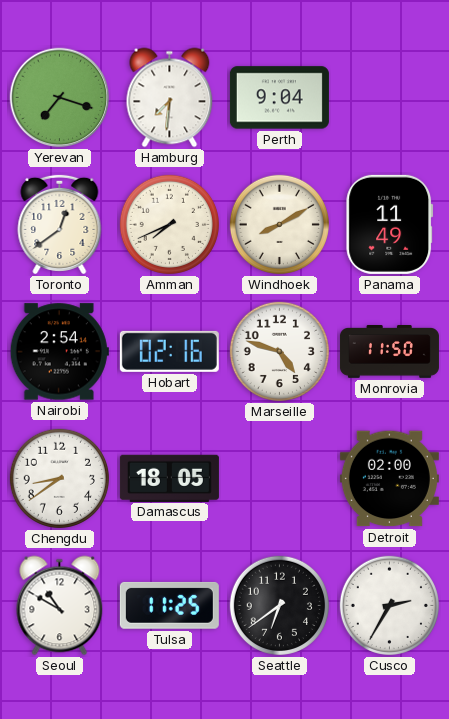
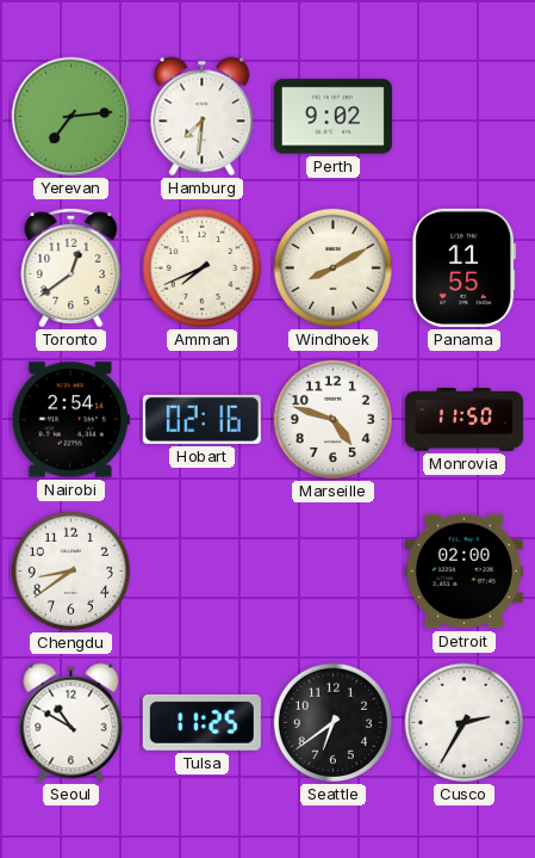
Yerevan: 7:18 -> 7:14 (71, 117)
Perth: 9:04 -> 9:02 (332, 117)
Panama: 11:49 -> 11:55 (465, 267)
Damascus: 18:05 -> none (169, 478)
